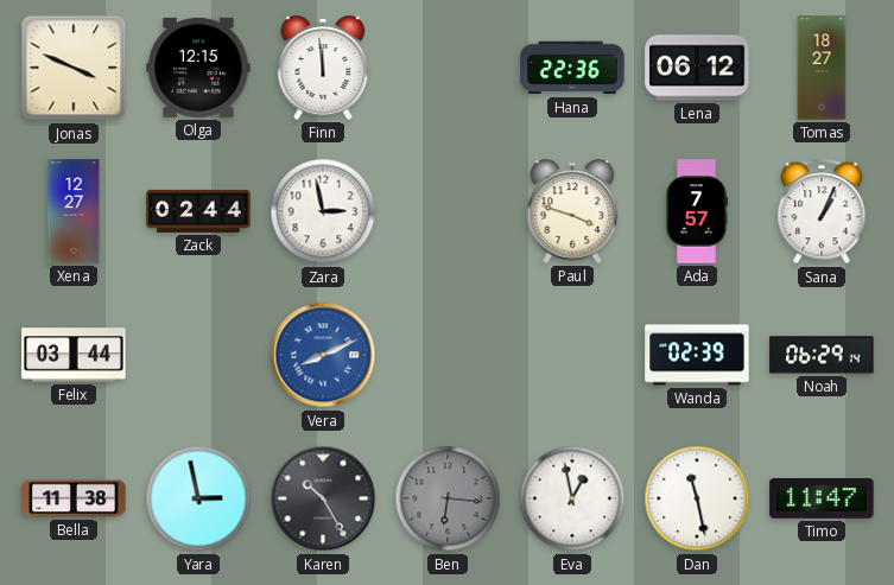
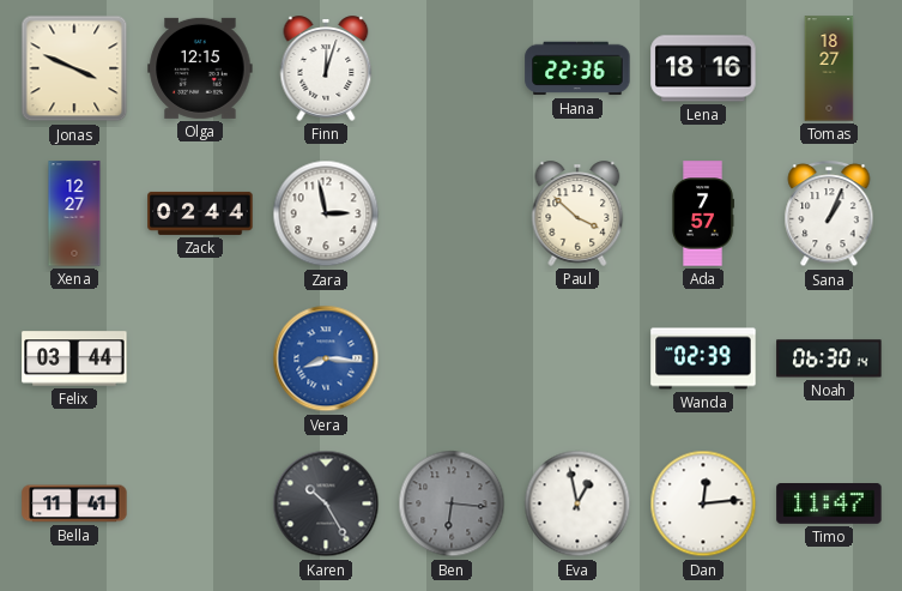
Finn: 11:59 -> 12:03 (326, 68)
Lena: 06:12 -> 18:16 (703, 68)
Paul: 3:48 -> 3:52 (577, 213)
Vera: 8:11 -> 8:16 (326, 358)
Noah: 06:29 -> 06:30 (829, 358)
Bella: 11:38 -> 11:41 (74, 503)
Yara: 2:58 -> none (198, 498)
Dan: 11:28 -> 12:14 (703, 503)
